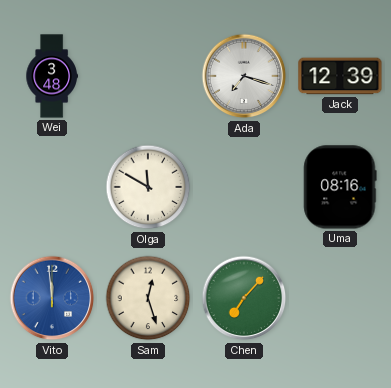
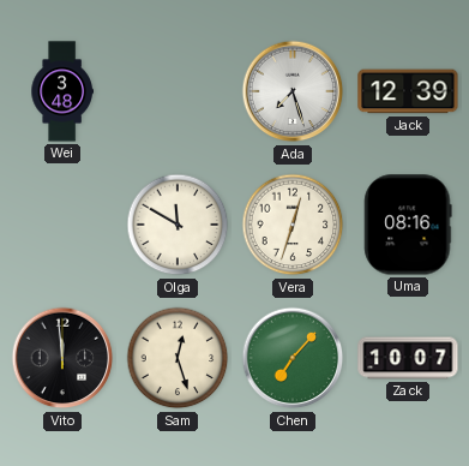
Ada: 7:18 -> 7:27 (293, 91)
Vera: none -> 12:33 (293, 225)
Vito dial: blue -> black (62, 358)
Zack: none -> 10:07 (408, 358)
